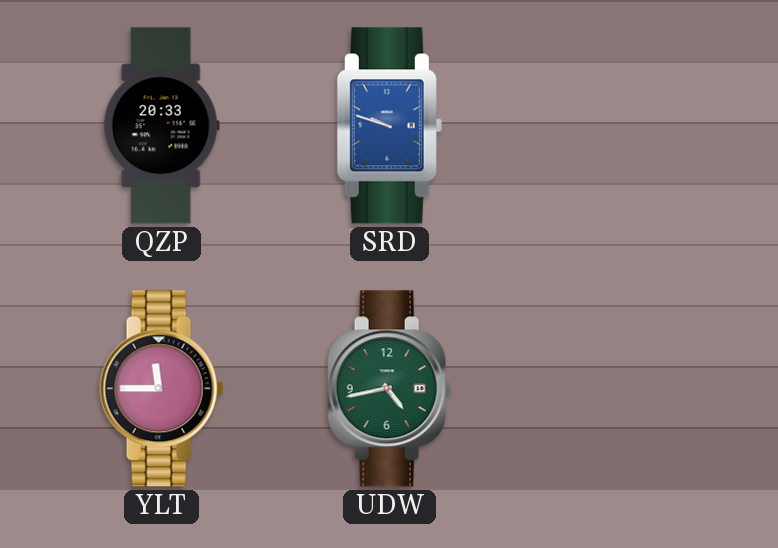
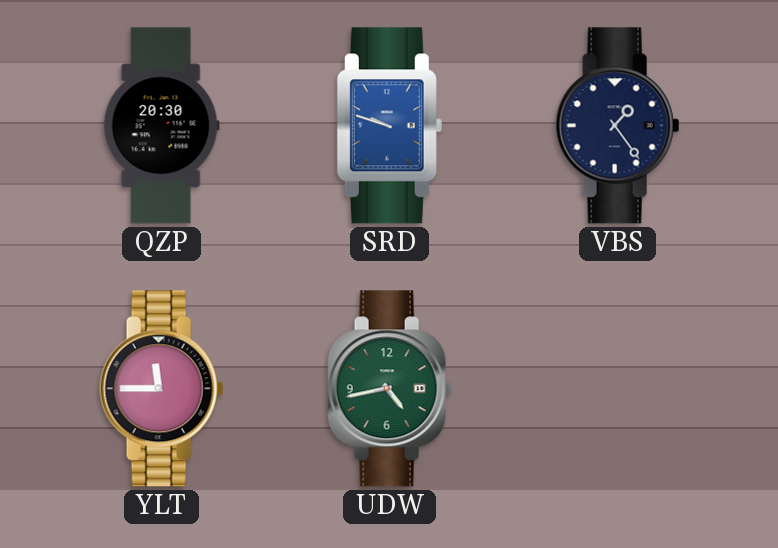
QZP: 20:33 -> 20:30 (161, 126)
VBS: none -> 1:24 (618, 126)
